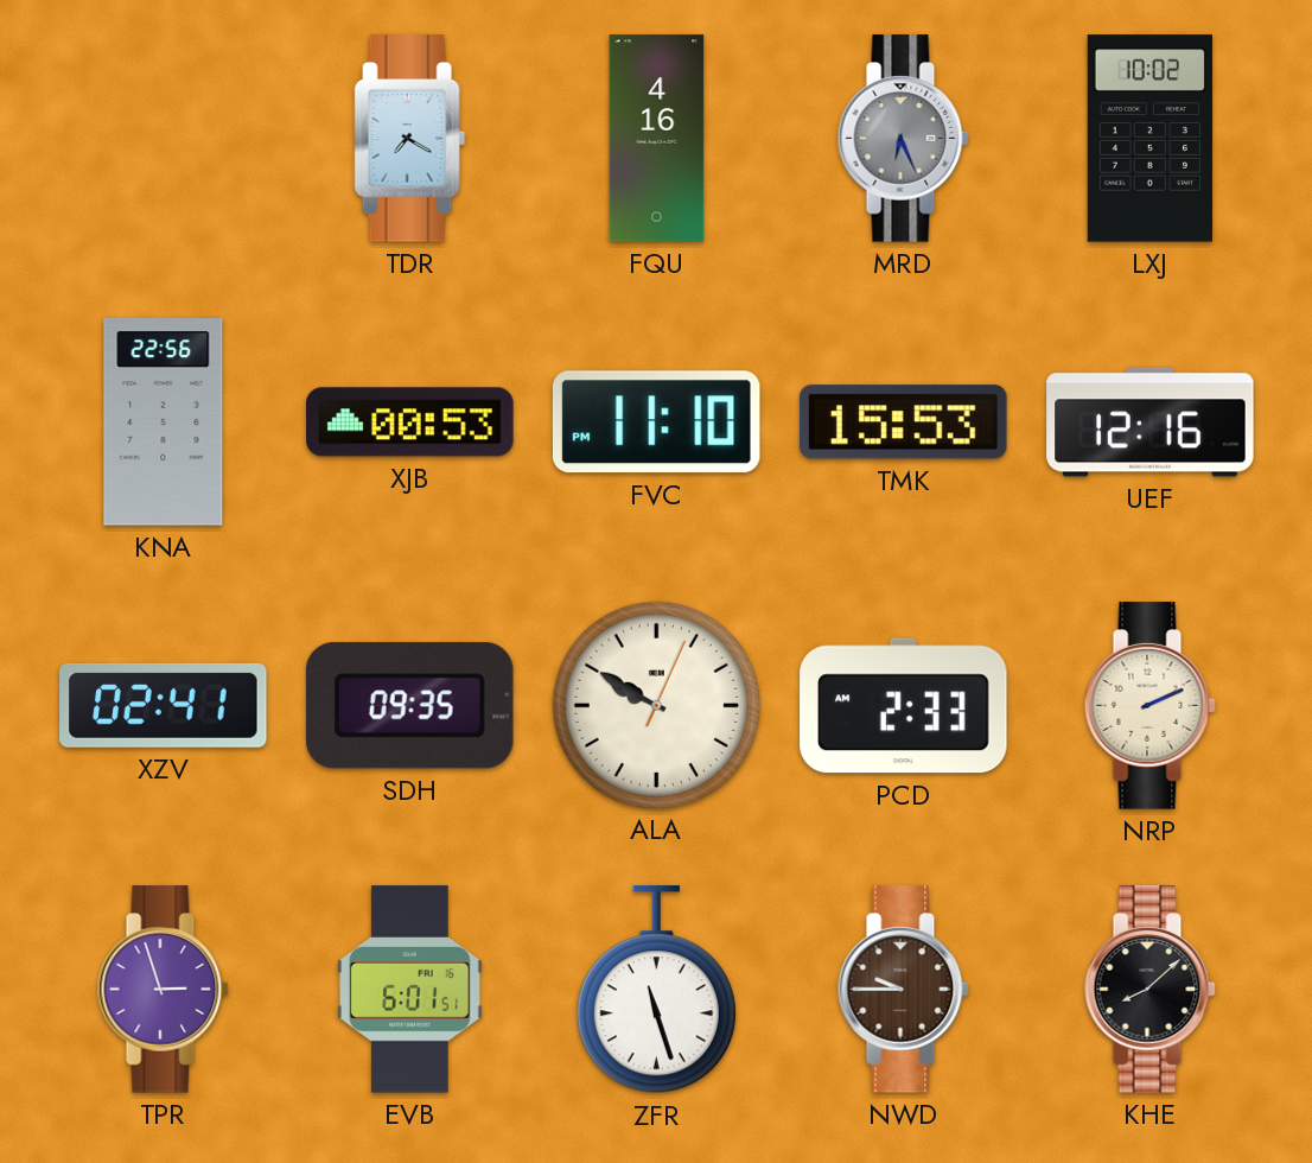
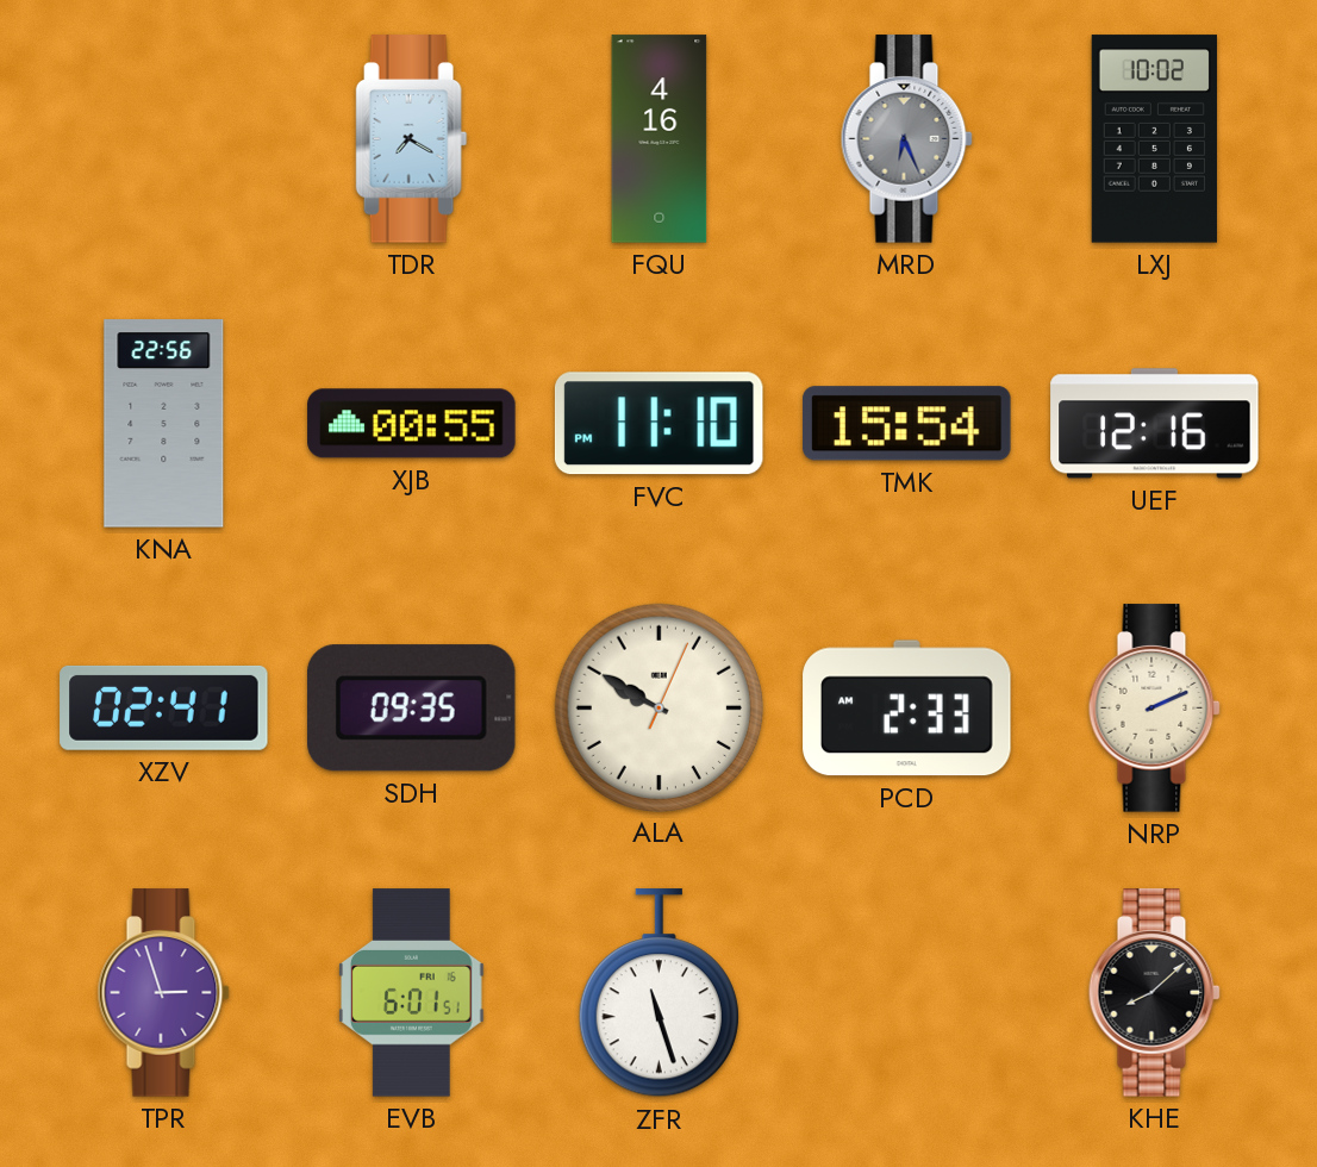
XJB: 00:53 -> 00:55 (412, 424)
TMK: 15:53 -> 15:54 (907, 424)
NWD: 9:45 -> none (903, 990)
